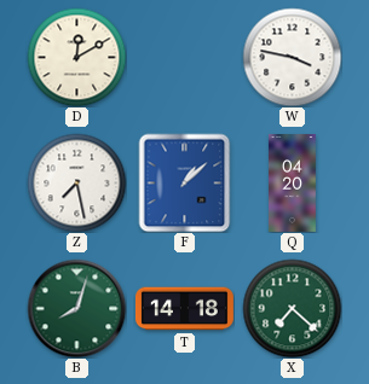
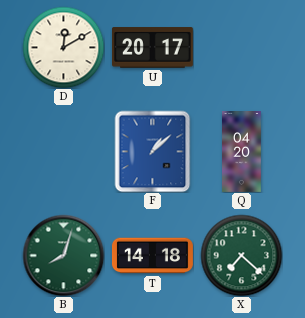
U: none -> 20:17 (152, 48)
W: 3:47 -> none (292, 57)
Z: 7:28 -> none (76, 182)
